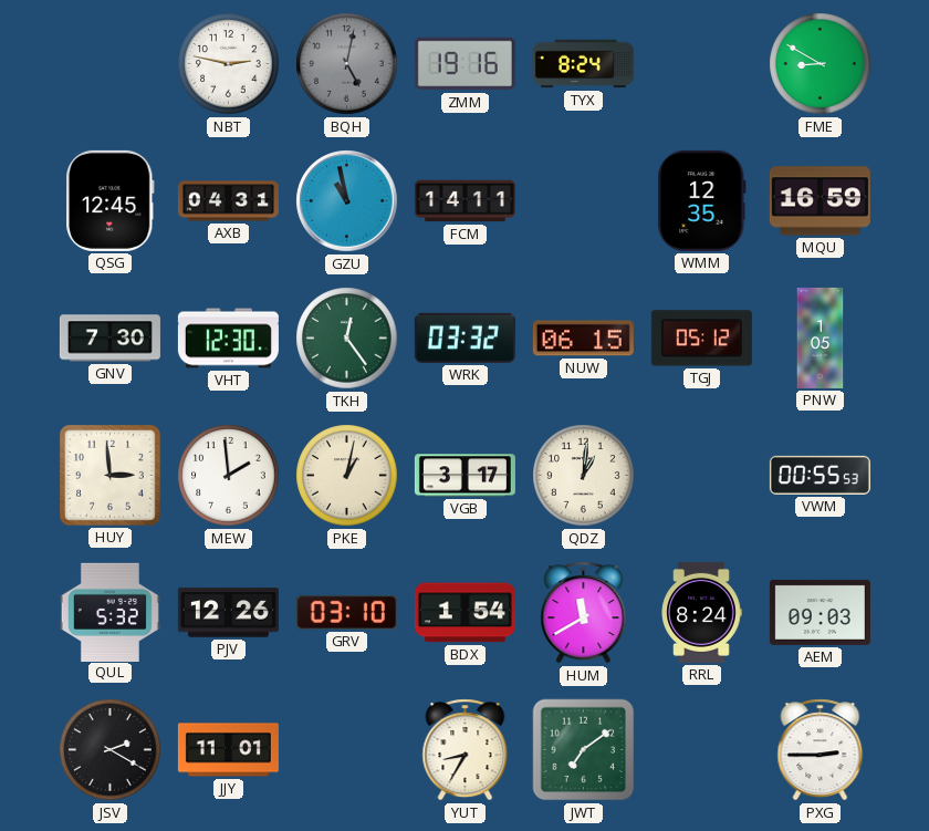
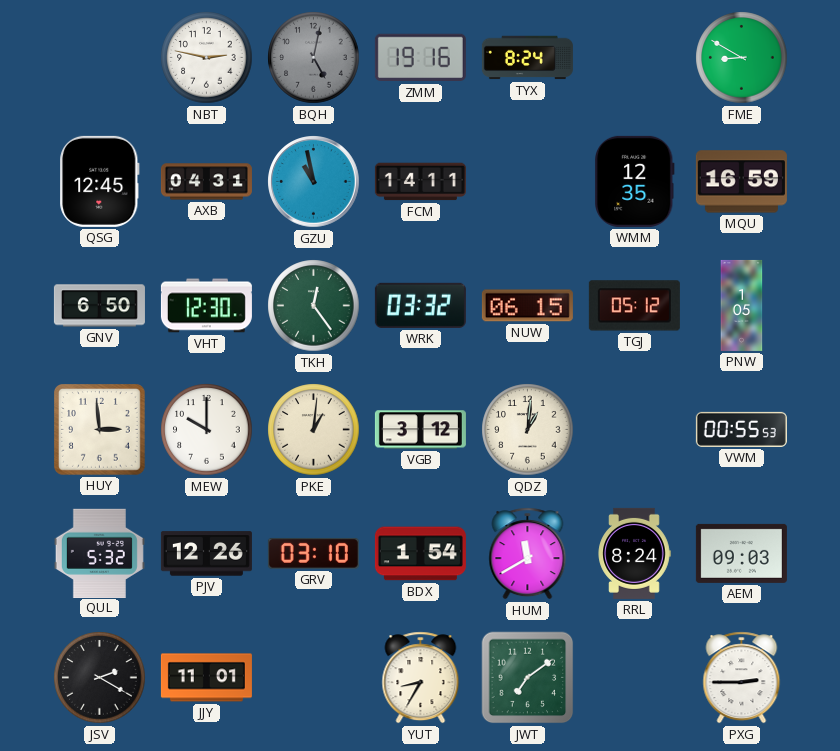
GNV: 7:30 -> 6:50 (99, 306)
MEW: 1:59 -> 10:00 (207, 430)
PKE: 1:02 -> 1:01 (314, 430)
VGB: 3:17 -> 3:12 (420, 430)
